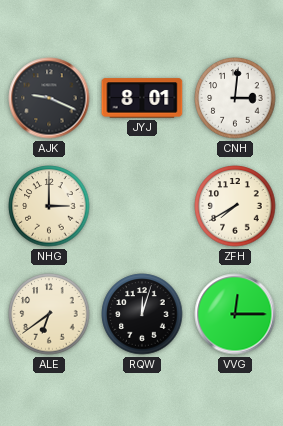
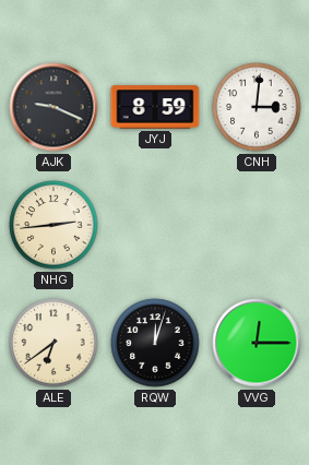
JYJ: 8:01 -> 8:59 (155, 107)
NHG: 3:00 -> 2:44 (54, 225)
ZFH: 7:40 -> none (235, 206)
